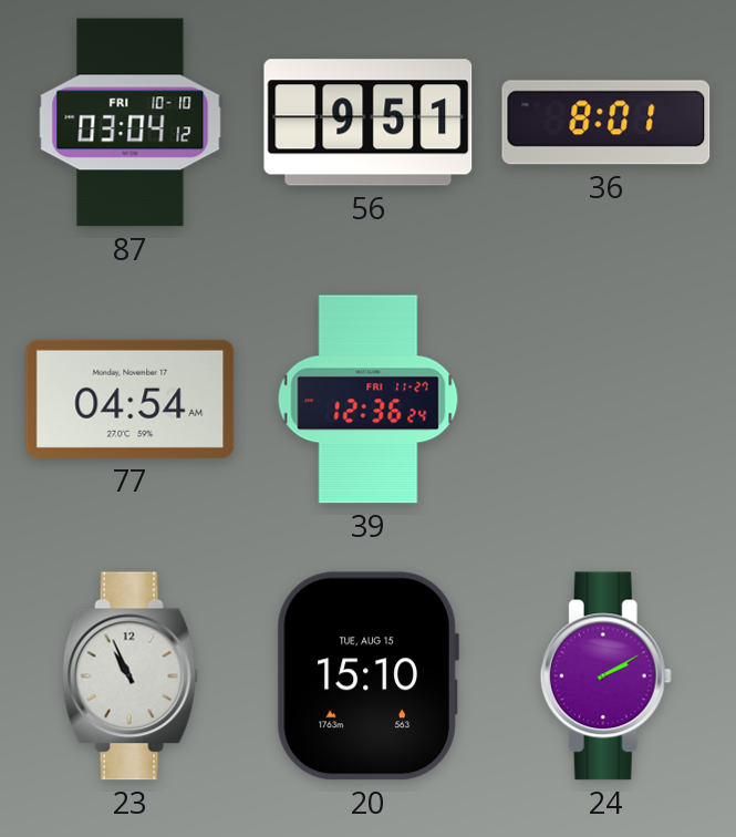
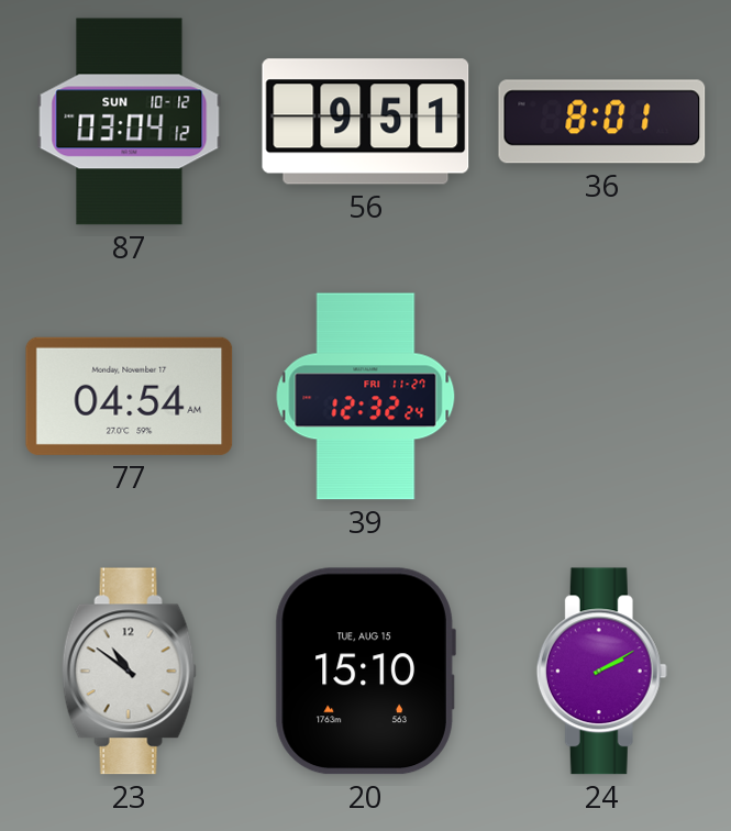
87 date: FRI 10-10 -> SUN 10-12 (130, 122)
39: 12:36 -> 12:32 (366, 397)
23: 10:56 -> 10:51 (129, 672)
